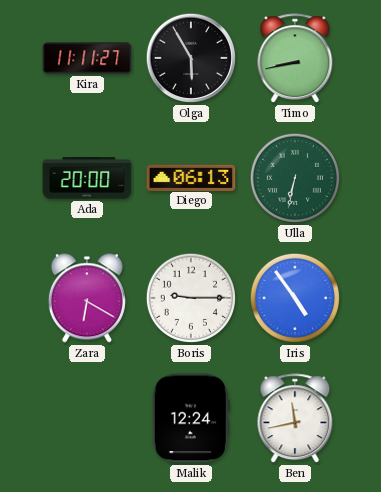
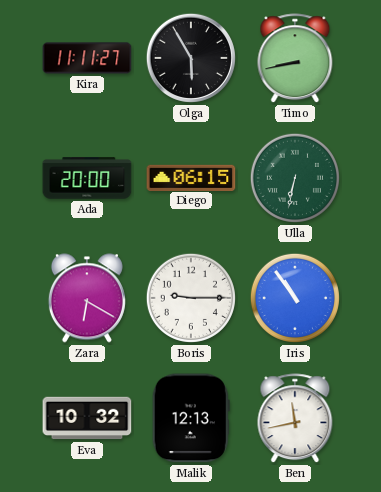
Diego: 06:13 -> 06:15 (191, 177)
Iris: 4:54 -> 10:54 (295, 298)
Eva: none -> 10:32 (87, 418)
Malik: 12:24 -> 12:13 (191, 418)
